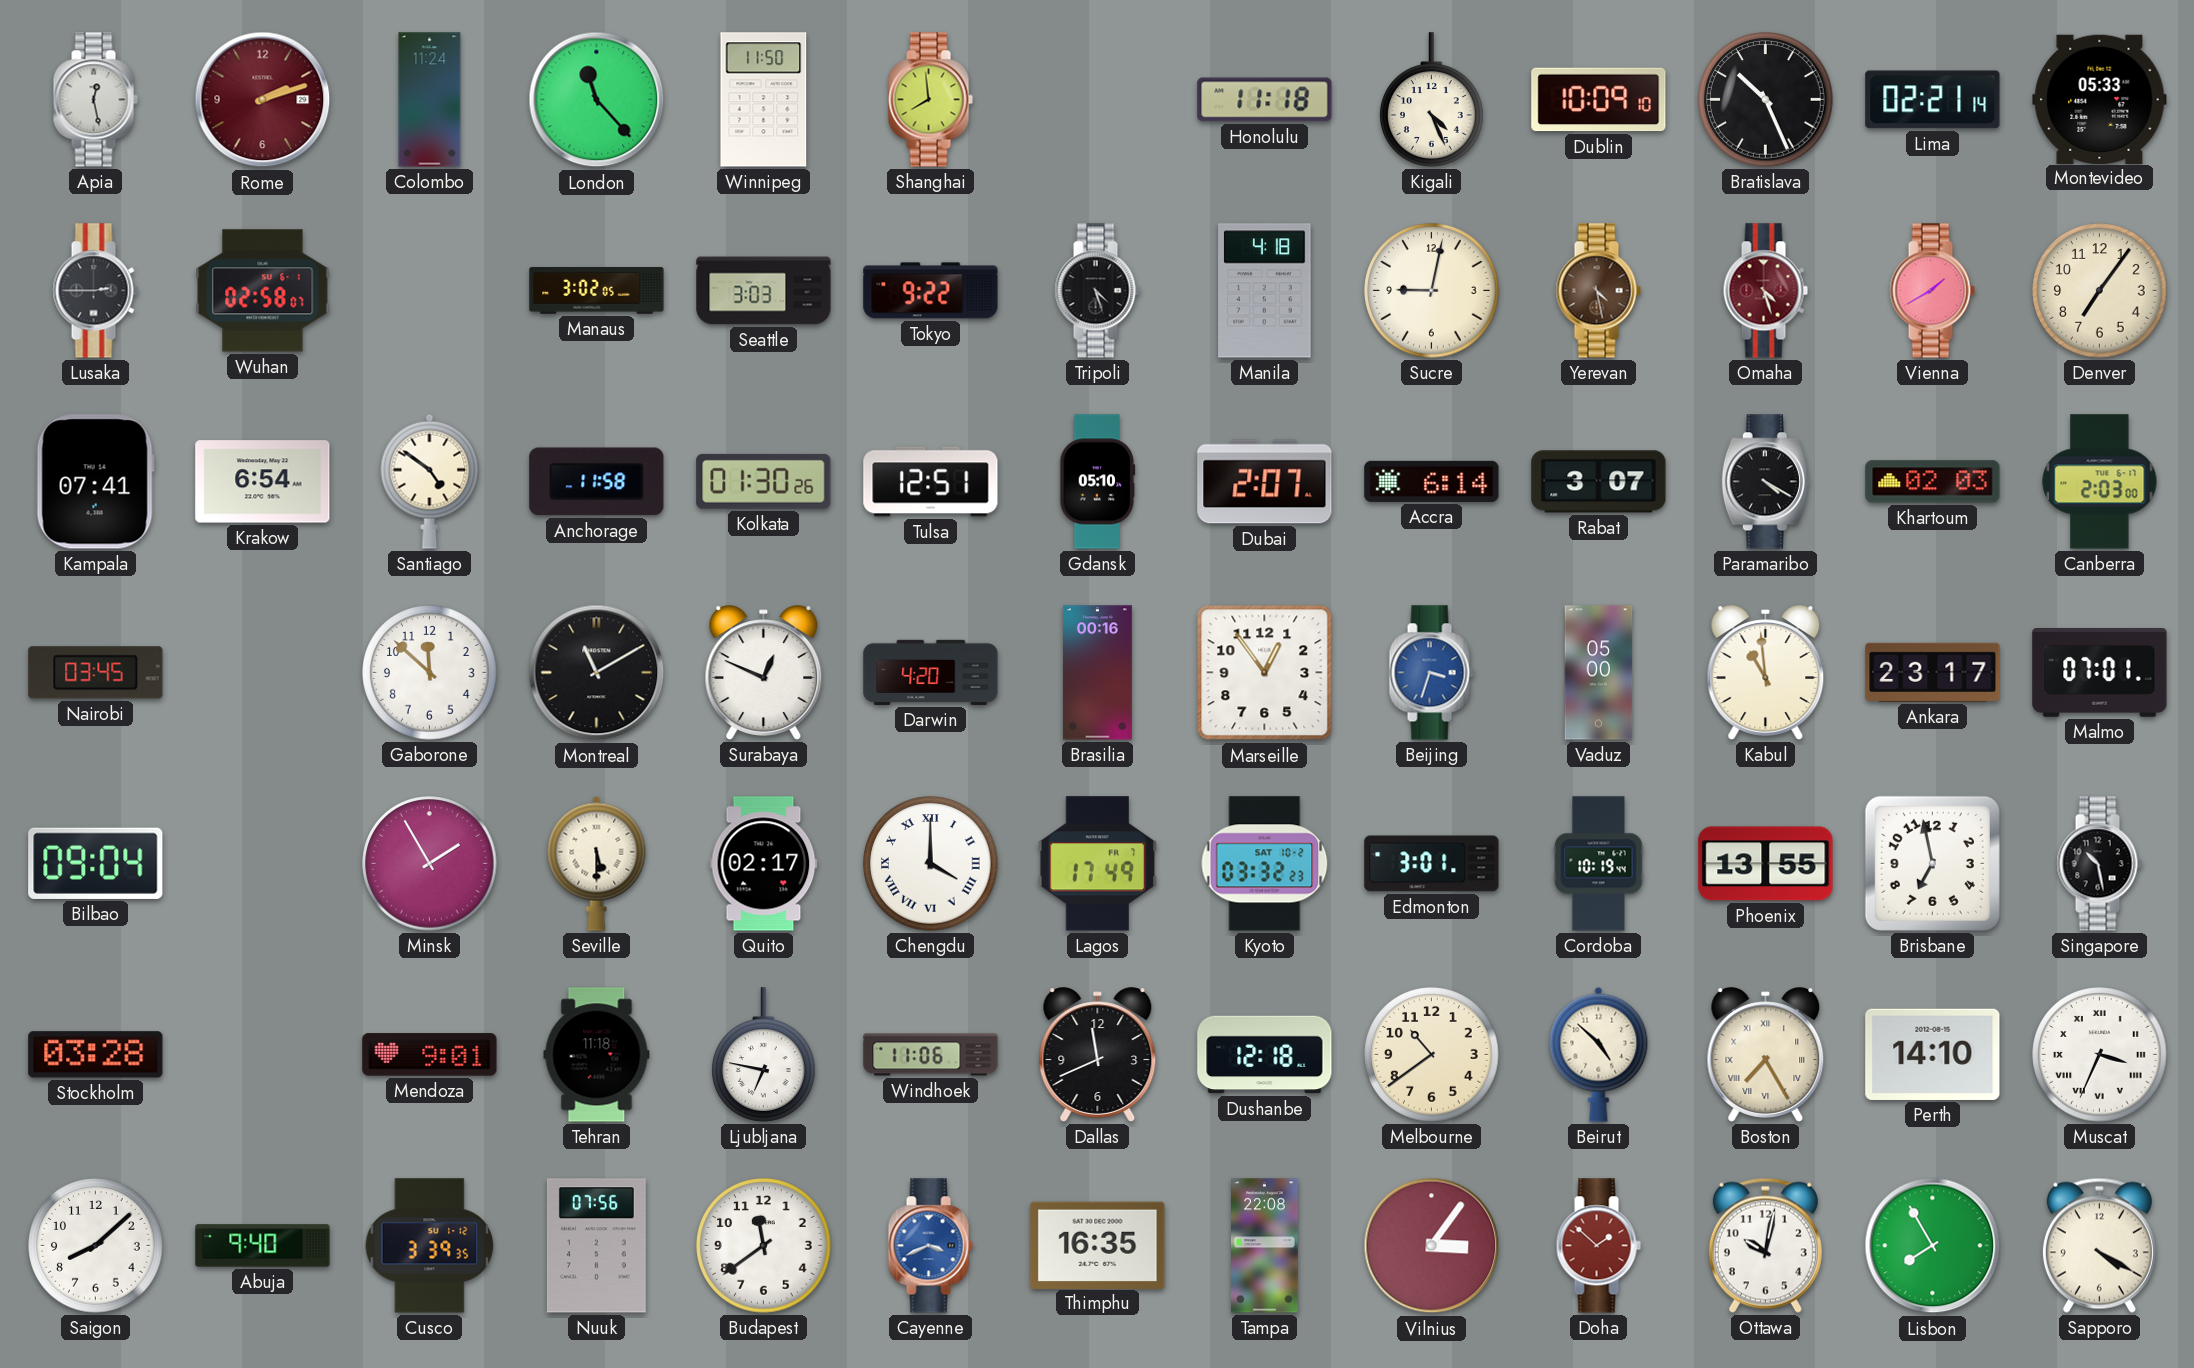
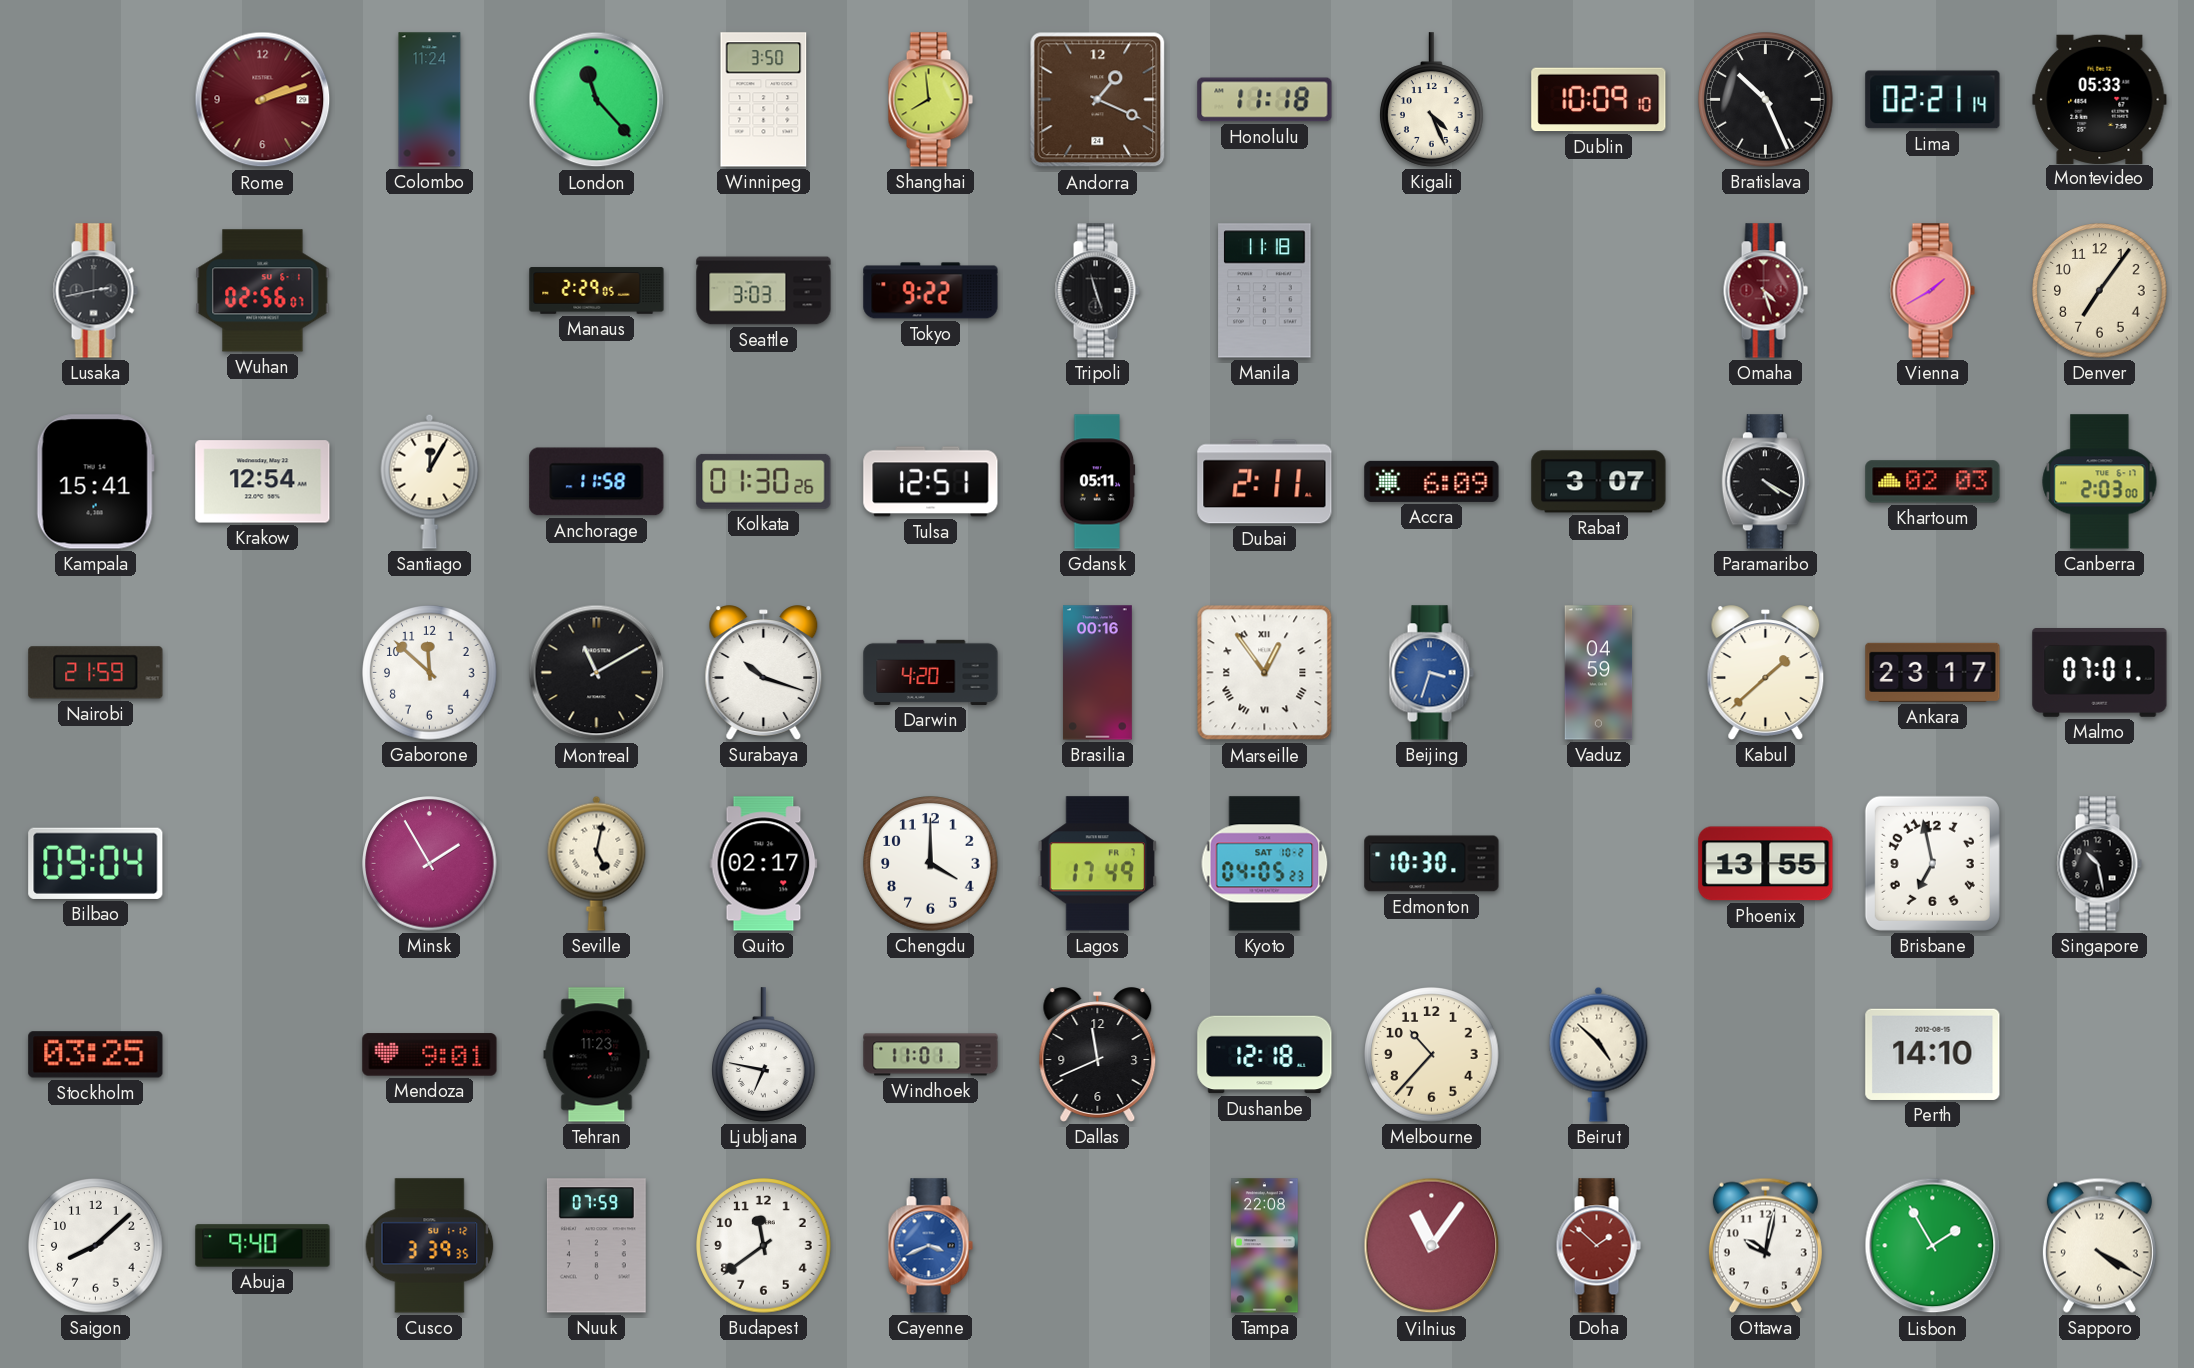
Apia: 12:28 -> none (95, 100)
Winnipeg: 11:50 -> 3:50 (764, 100)
Andorra: none -> 1:19 (1098, 100)
Lusaka: 2:45 -> 2:43 (95, 291)
Wuhan: 02:58 -> 02:56 (263, 291)
Manaus: 3:02 -> 2:29 (597, 291)
Tripoli: 4:27 -> 11:27 (1097, 291)
Manila: 4:18 -> 11:18 (1265, 291)
Sucre: 9:02 -> none (1432, 291)
Yerevan: 4:28 -> none (1598, 291)
Kampala: 07:41 -> 15:41 (95, 482)
Krakow: 6:54 -> 12:54 (263, 482)
Santiago: 4:51 -> 12:05 (430, 481)
Gdansk: 05:10 -> 05:11 (1098, 482)
Dubai: 2:07 -> 2:11 (1265, 482)
Accra: 6:14 -> 6:09 (1432, 481)
Nairobi: 03:45 -> 21:59 (96, 673)
Surabaya: 12:49 -> 10:18 (764, 673)
Marseille numerals: Arabic -> Roman (1265, 673)
Vaduz: 05:00 -> 04:59 (1599, 673)
Kabul: 10:59 -> 1:38 (1766, 673)
Seville: 5:30 -> 5:02 (597, 863)
Chengdu numerals: Roman -> Arabic (931, 864)
Kyoto: 03:32 -> 04:05 (1265, 864)
Edmonton: 3:01 -> 10:30 (1432, 864)
Cordoba: 10:19 -> none (1599, 864)
Stockholm: 03:28 -> 03:25 (96, 1055)
Tehran: 11:18 -> 11:23 (597, 1055)
Windhoek: 11:06 -> 11:01 (931, 1055)
Melbourne: 10:39 -> 10:37 (1432, 1055)
Boston: 7:25 -> none (1766, 1055)
Muscat: 3:34 -> none (2100, 1055)
Nuuk: 07:56 -> 07:59 (596, 1246)
Thimphu: 16:35 -> none (1098, 1245)
Vilnius: 3:06 -> 11:06 (1432, 1246)
Lisbon: 7:55 -> 1:55 (1933, 1246)
